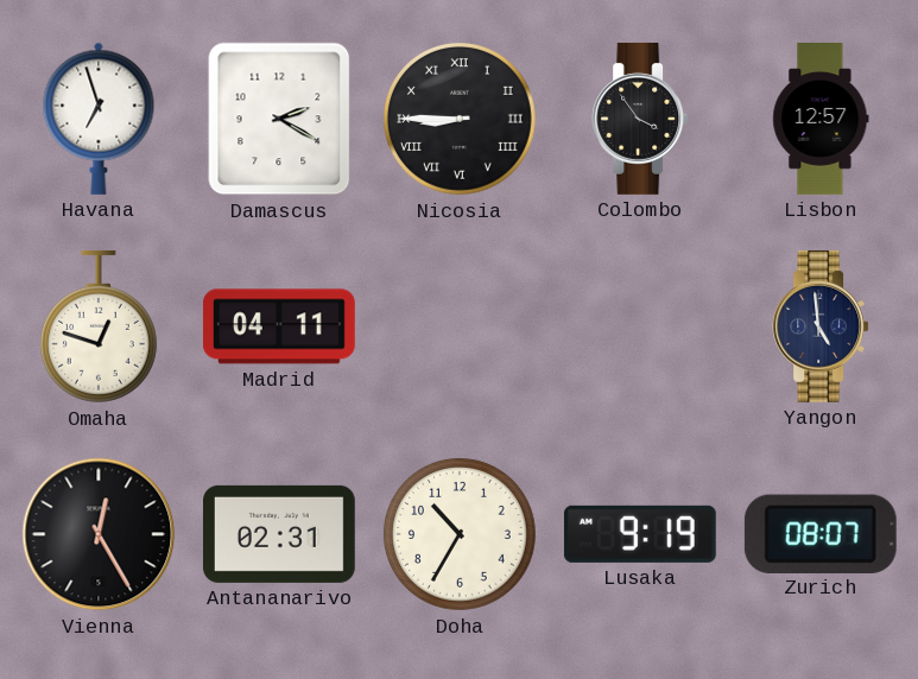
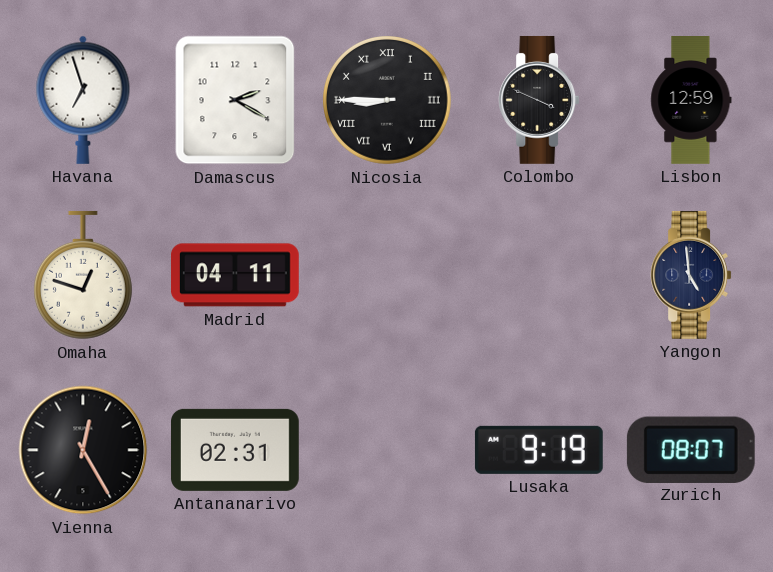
Colombo: 3:54 -> 3:49 (539, 100)
Lisbon: 12:57 -> 12:59 (691, 101)
Doha: 10:35 -> none (461, 535)
